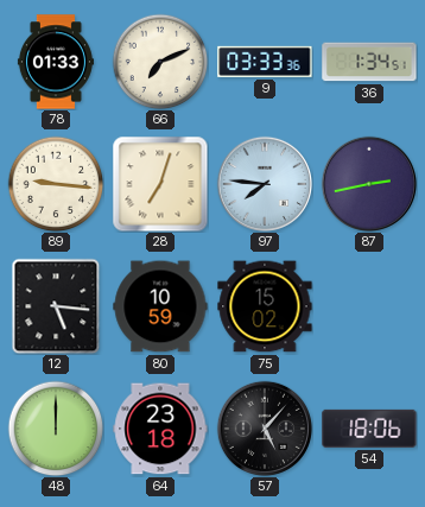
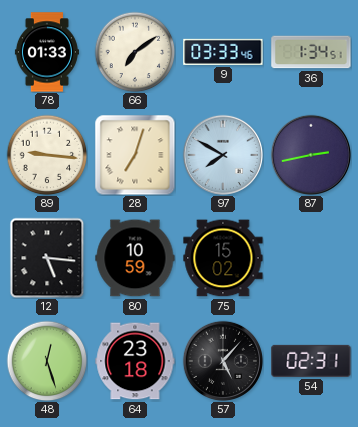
66: 7:11 -> 7:09 (135, 52)
9: 03:33:36 -> 03:33:46 (223, 52)
97: 7:46 -> 7:50 (223, 155)
48: 12:00 -> 12:27 (47, 361)
54: 18:06 -> 02:31 (311, 361)
